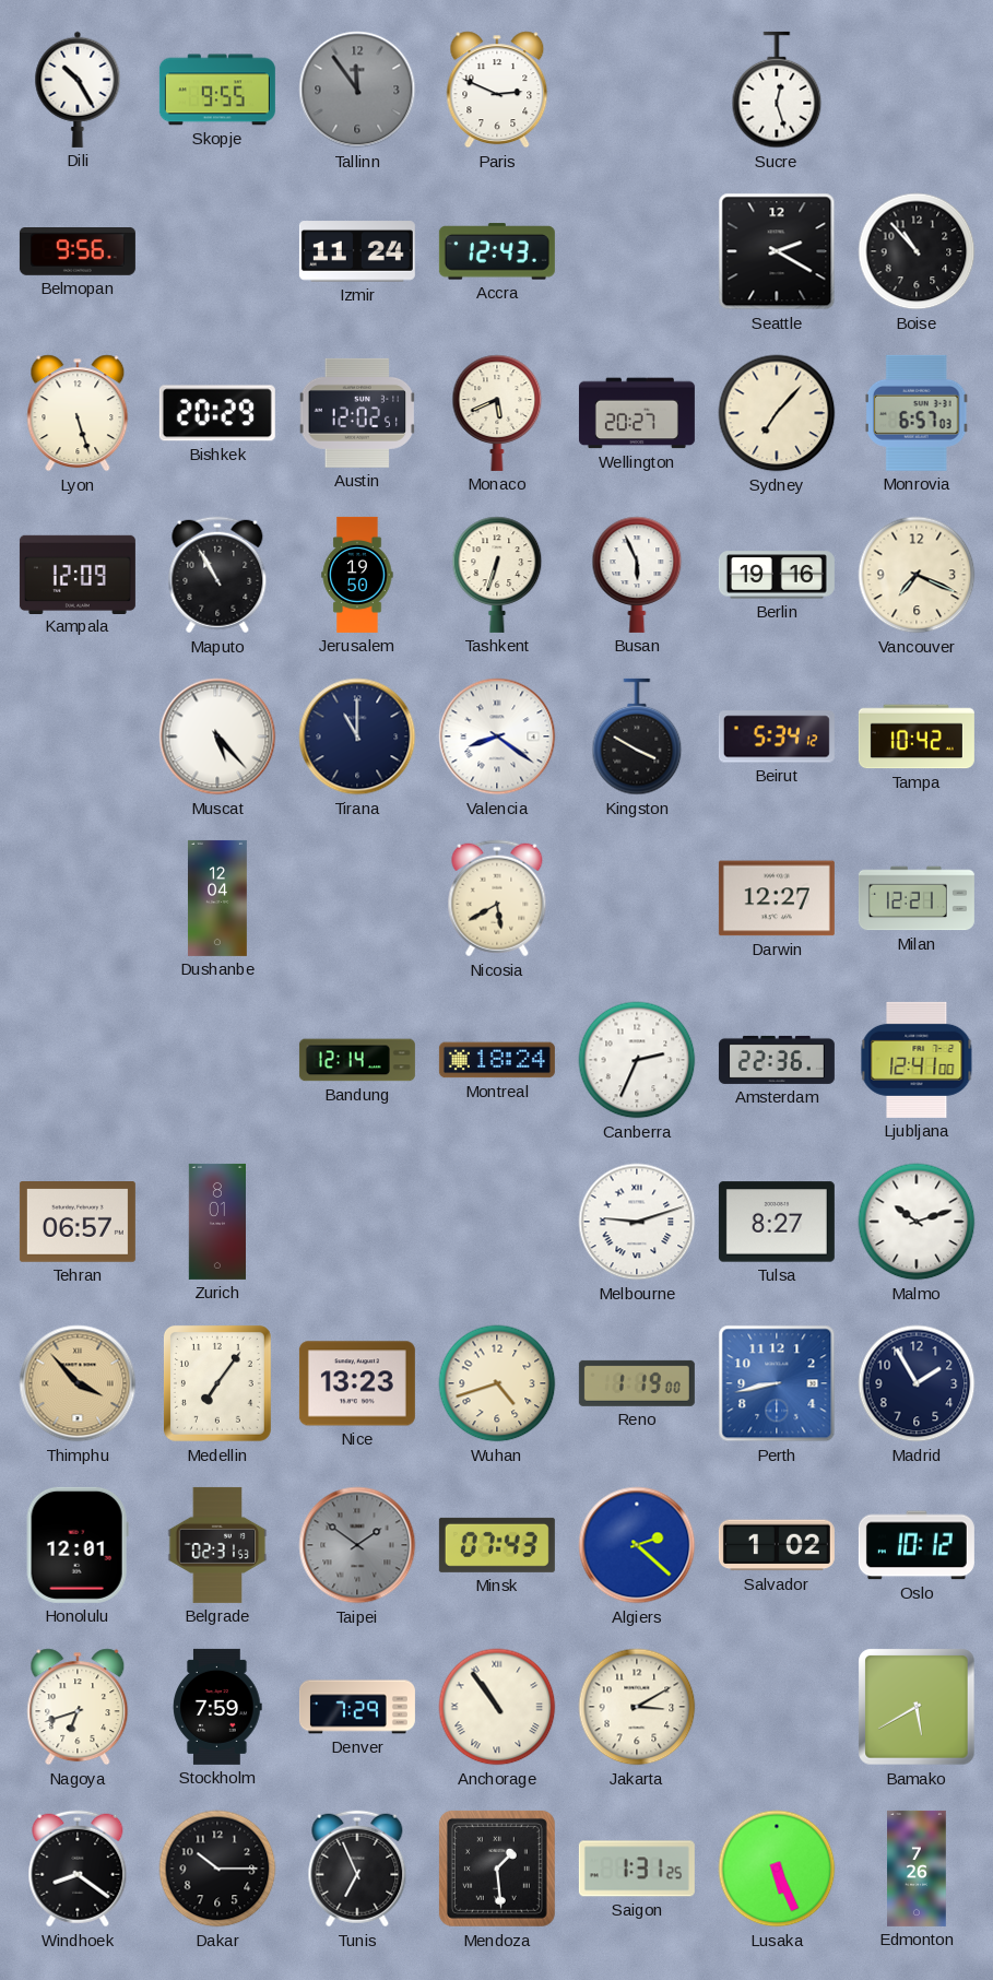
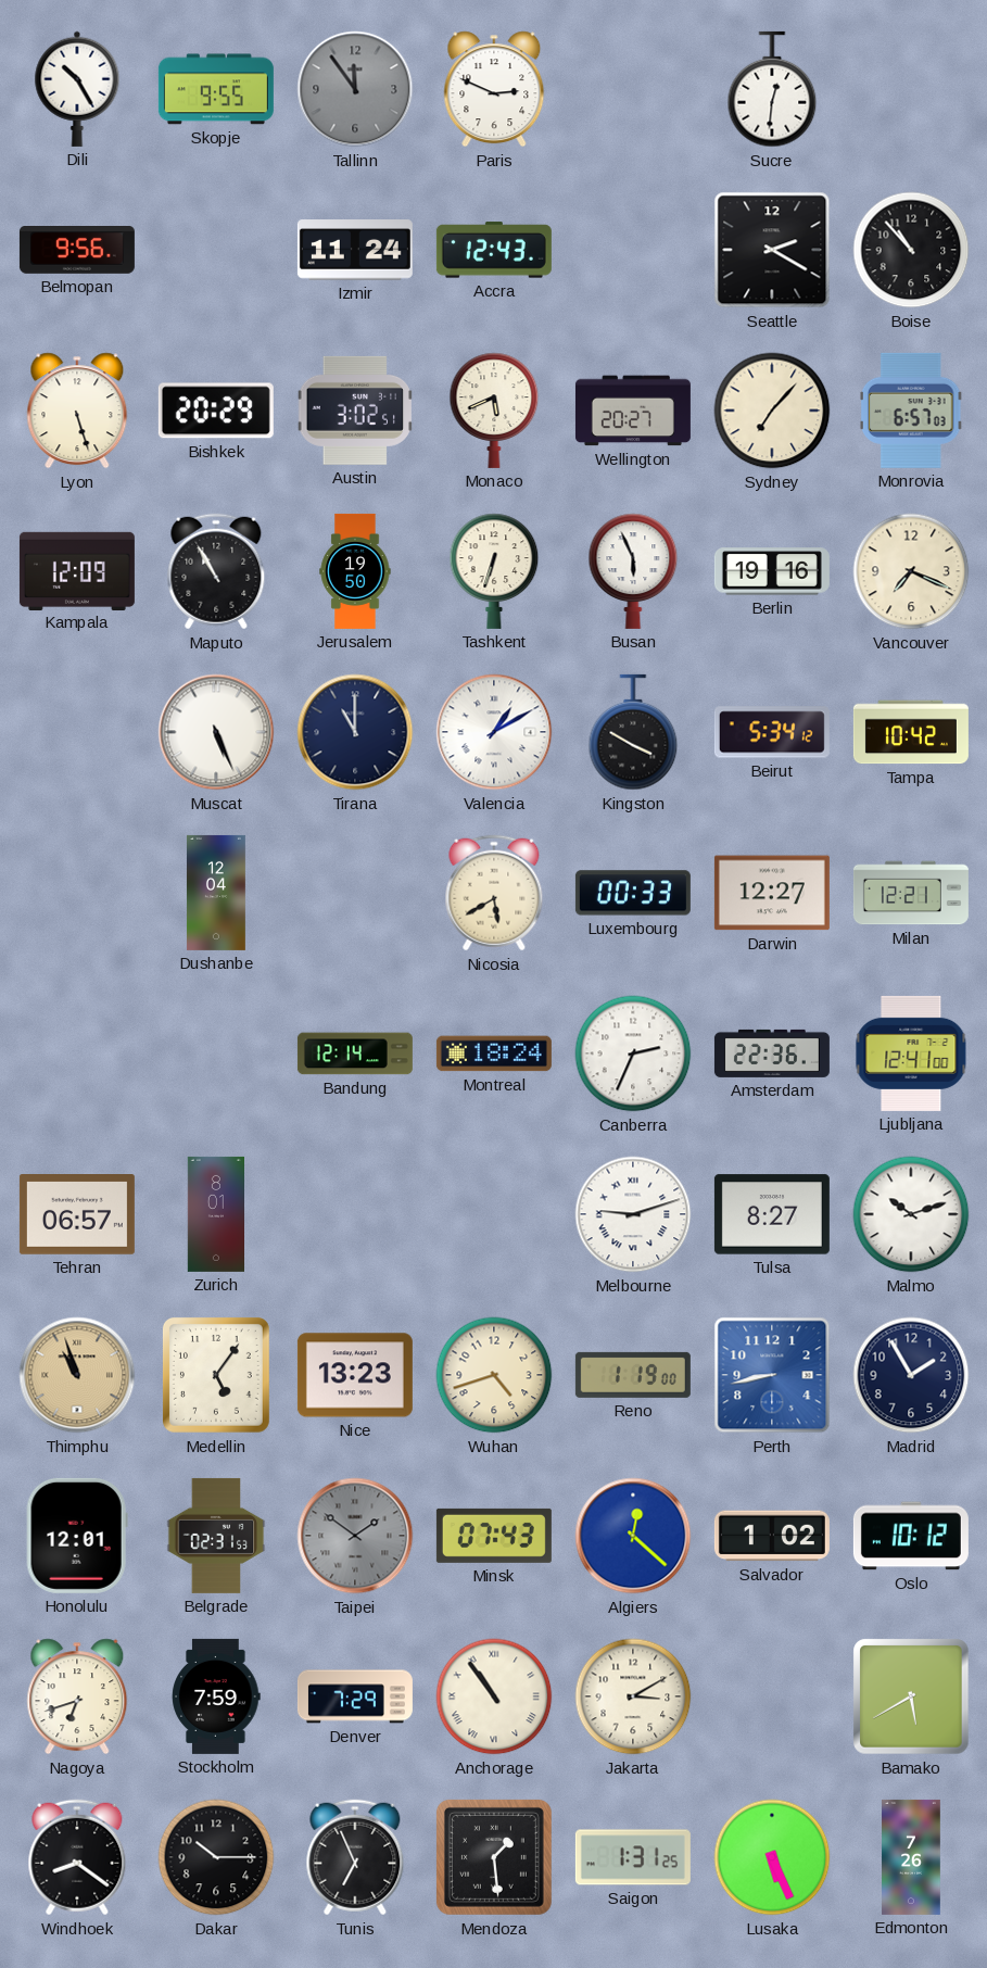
Sucre: 12:27 -> 12:31 (772, 89)
Austin: 12:02 -> 3:02 (355, 411)
Muscat: 5:23 -> 5:26 (216, 732)
Valencia: 8:21 -> 1:10 (494, 732)
Luxembourg: none -> 00:33 (633, 893)
Thimphu: 3:53 -> 10:57 (77, 1375)
Medellin: 7:06 -> 5:06 (216, 1375)
Algiers: 2:22 -> 12:22 (633, 1536)
